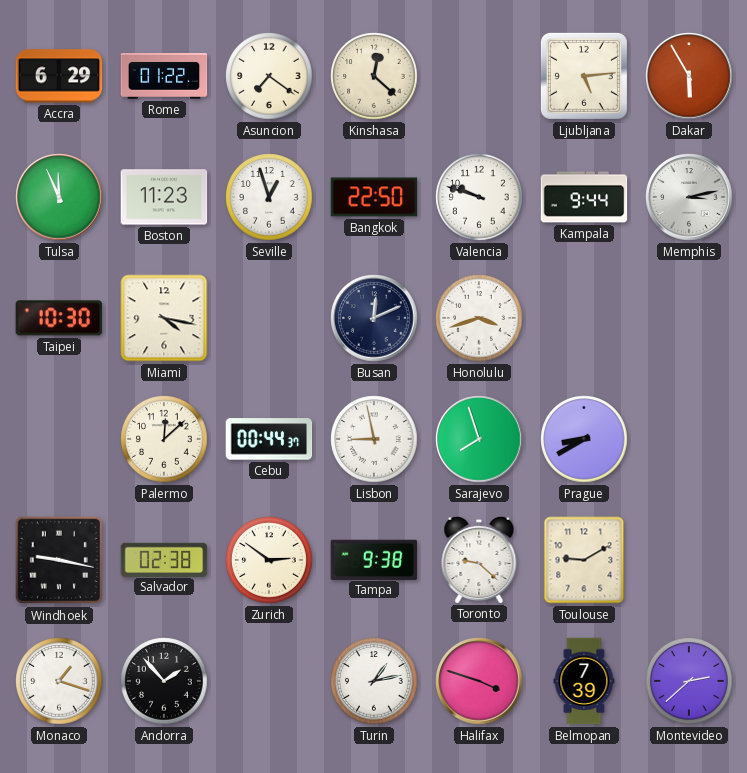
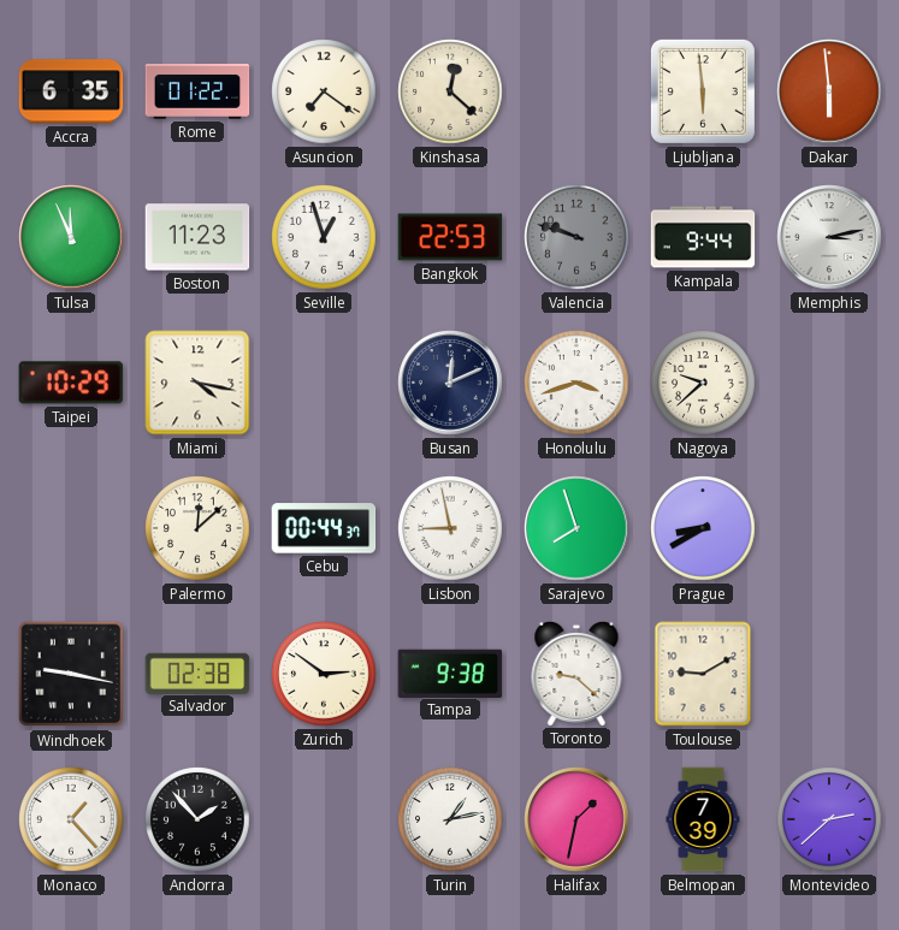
Accra: 6:29 -> 6:35 (71, 91)
Ljubljana: 5:14 -> 5:59 (703, 91)
Dakar: 5:55 -> 5:59 (829, 91)
Bangkok: 22:50 -> 22:53 (450, 237)
Valencia dial: white -> grey (576, 237)
Taipei: 10:30 -> 10:29 (71, 383)
Nagoya: none -> 9:38 (703, 383)
Monaco: 1:18 -> 1:23 (71, 819)
Halifax: 3:48 -> 1:32 (576, 819)
